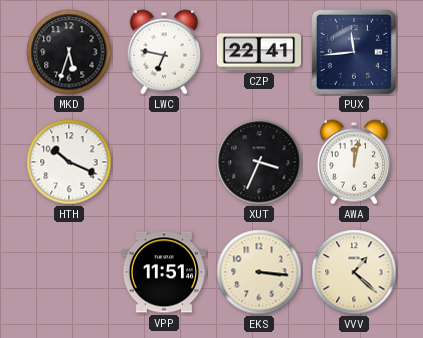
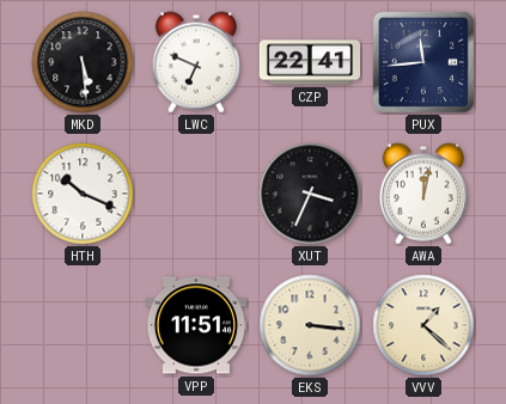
MKD: 5:33 -> 5:29 (83, 62)
LWC: 6:47 -> 6:49 (195, 62)
